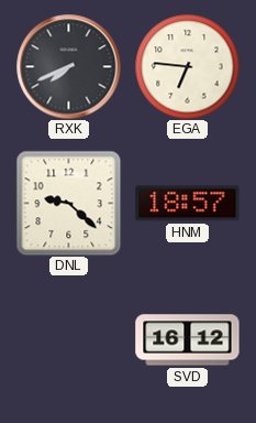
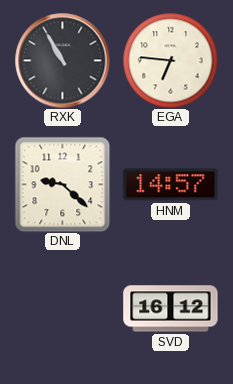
RXK: 7:41 -> 10:55 (62, 60)
HNM: 18:57 -> 14:57 (171, 185)
